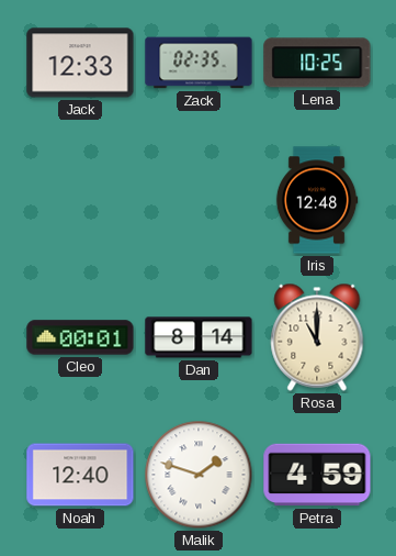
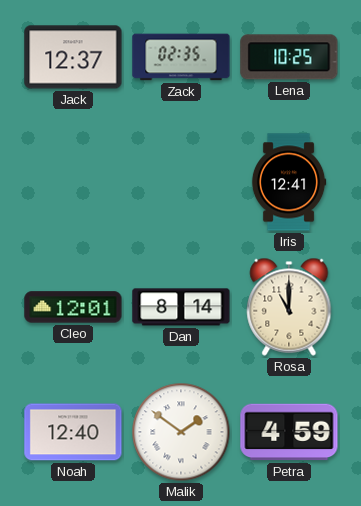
Jack: 12:33 -> 12:37 (73, 57)
Iris: 12:48 -> 12:41 (289, 182)
Cleo: 00:01 -> 12:01 (73, 307)
Malik: 1:48 -> 1:51 (181, 432)
